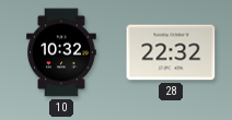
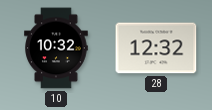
28: 22:32 -> 12:32 (156, 48)
